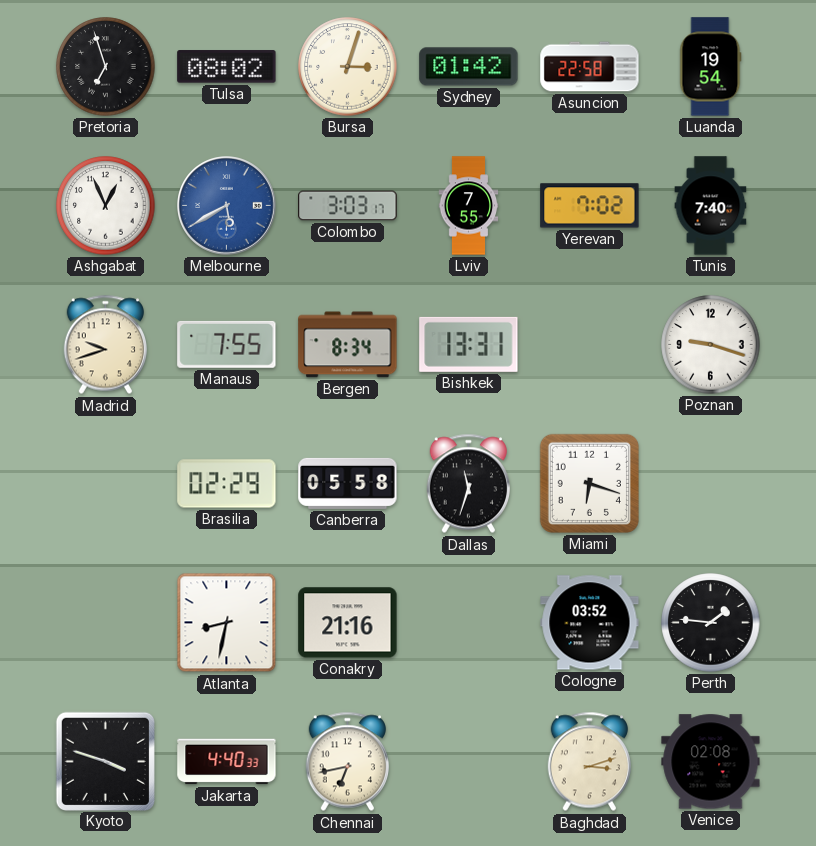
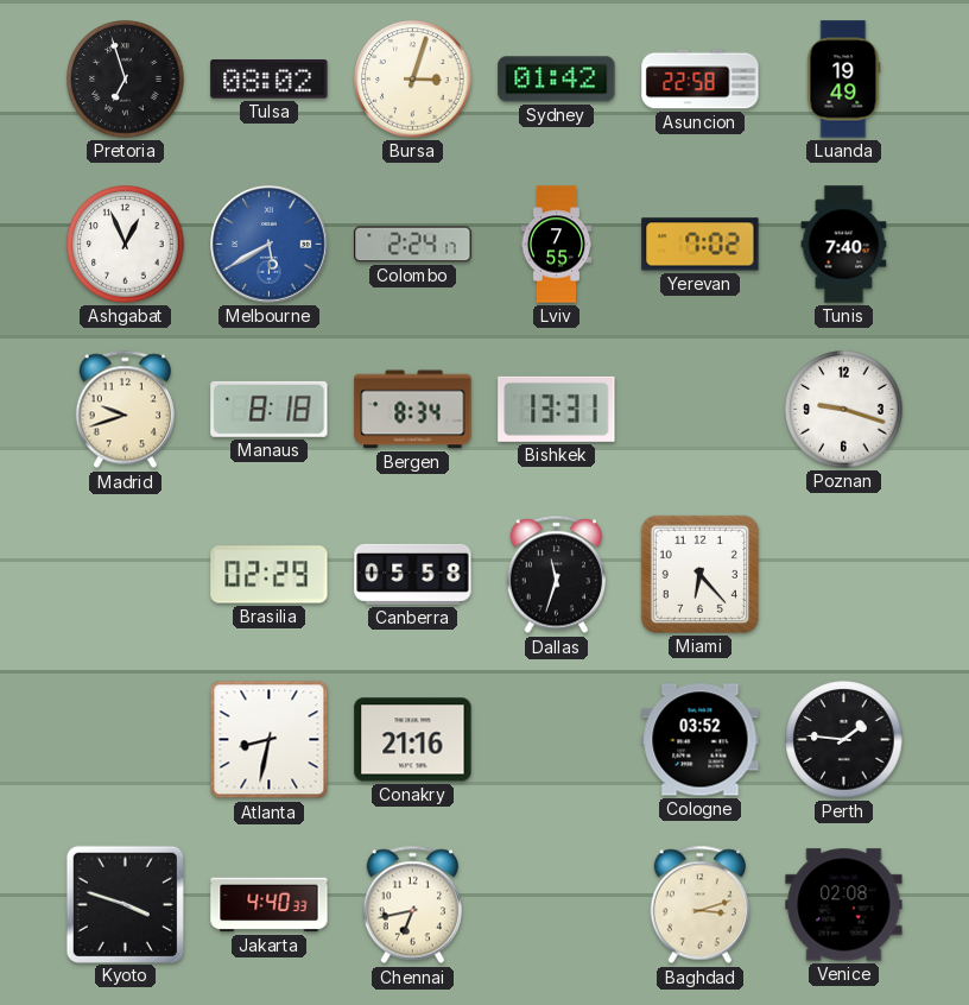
Luanda: 19:54 -> 19:49 (844, 80)
Colombo: 3:03 -> 2:24 (413, 245)
Manaus: 7:55 -> 8:18 (270, 409)
Miami: 6:18 -> 6:23 (699, 574)
